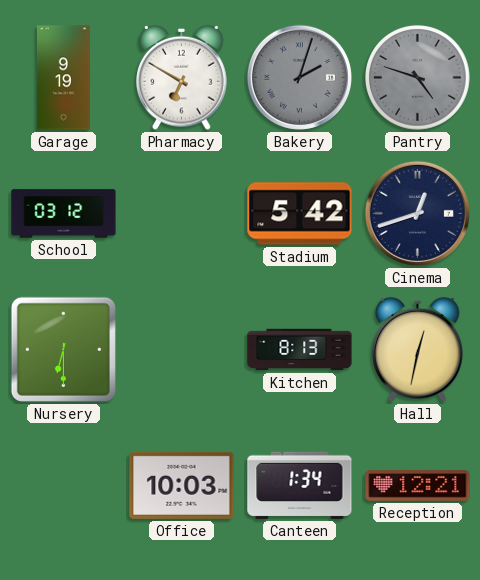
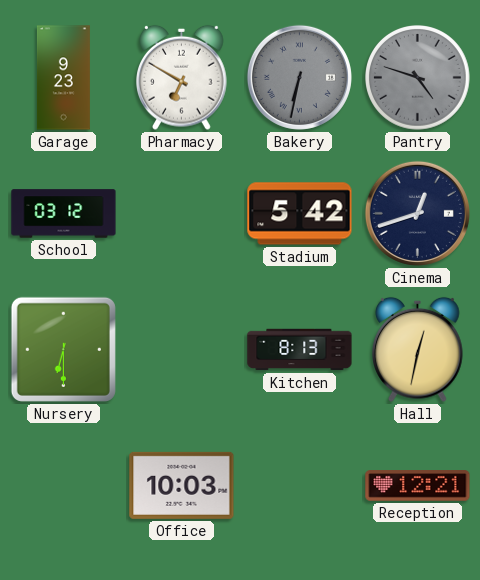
Garage: 9:19 -> 9:23 (63, 78)
Bakery: 2:03 -> 6:32 (299, 77)
Canteen: 1:34 -> none (300, 485)
